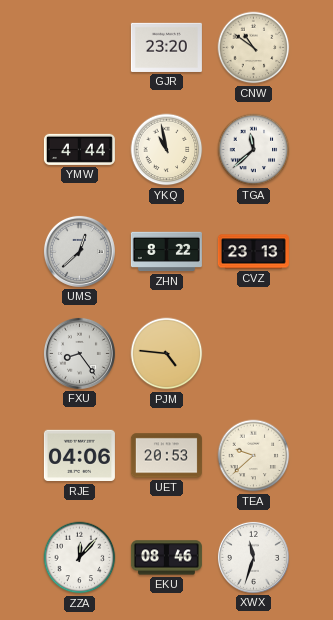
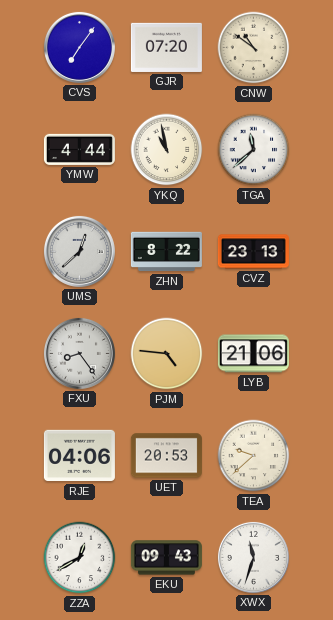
CVS: none -> 7:06 (79, 47)
GJR: 23:20 -> 07:20 (166, 47)
LYB: none -> 21:06 (253, 354)
ZZA: 12:07 -> 12:40 (80, 558)
EKU: 08:46 -> 09:43 (166, 558)
